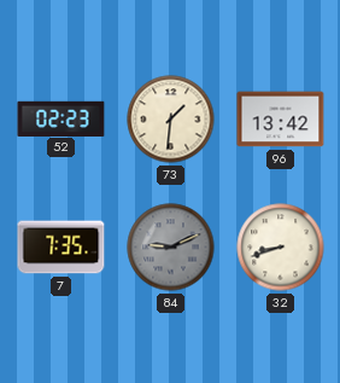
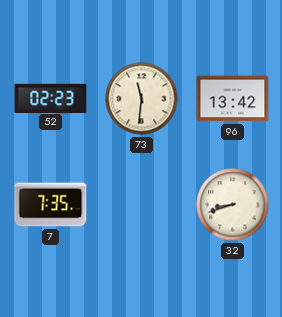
73: 1:31 -> 11:31 (142, 99)
84: 9:11 -> none (171, 248)
